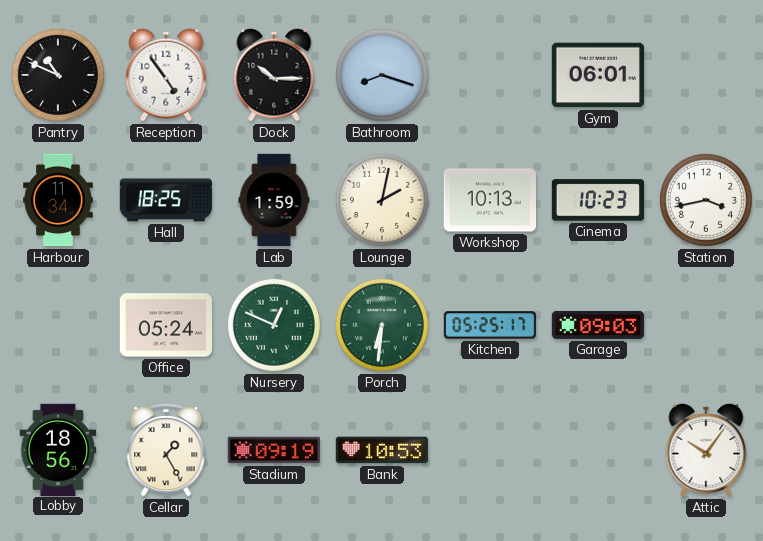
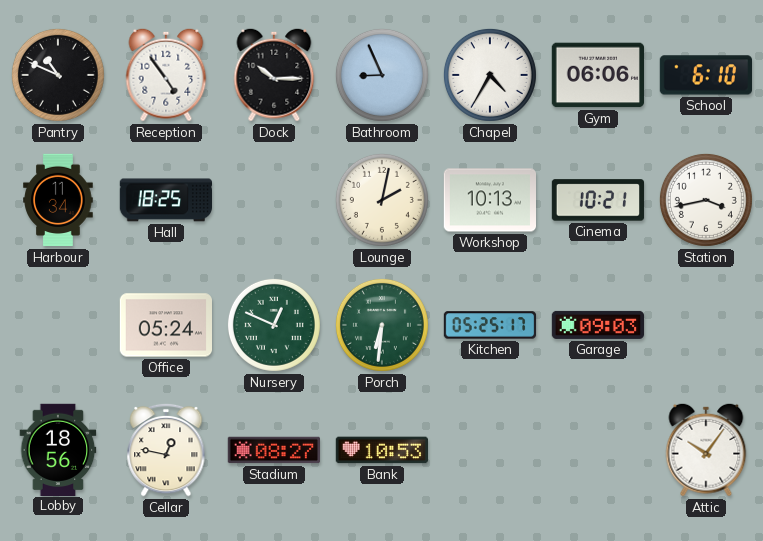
Bathroom: 8:18 -> 8:56 (382, 75)
Chapel: none -> 4:35 (490, 75)
Gym: 06:01 -> 06:06 (597, 75)
School: none -> 6:10 (705, 75)
Lab: 1:59 -> none (274, 200)
Cinema: 10:23 -> 10:21 (598, 200)
Cellar: 1:25 -> 12:47 (166, 450)
Stadium: 09:19 -> 08:27 (273, 450)
